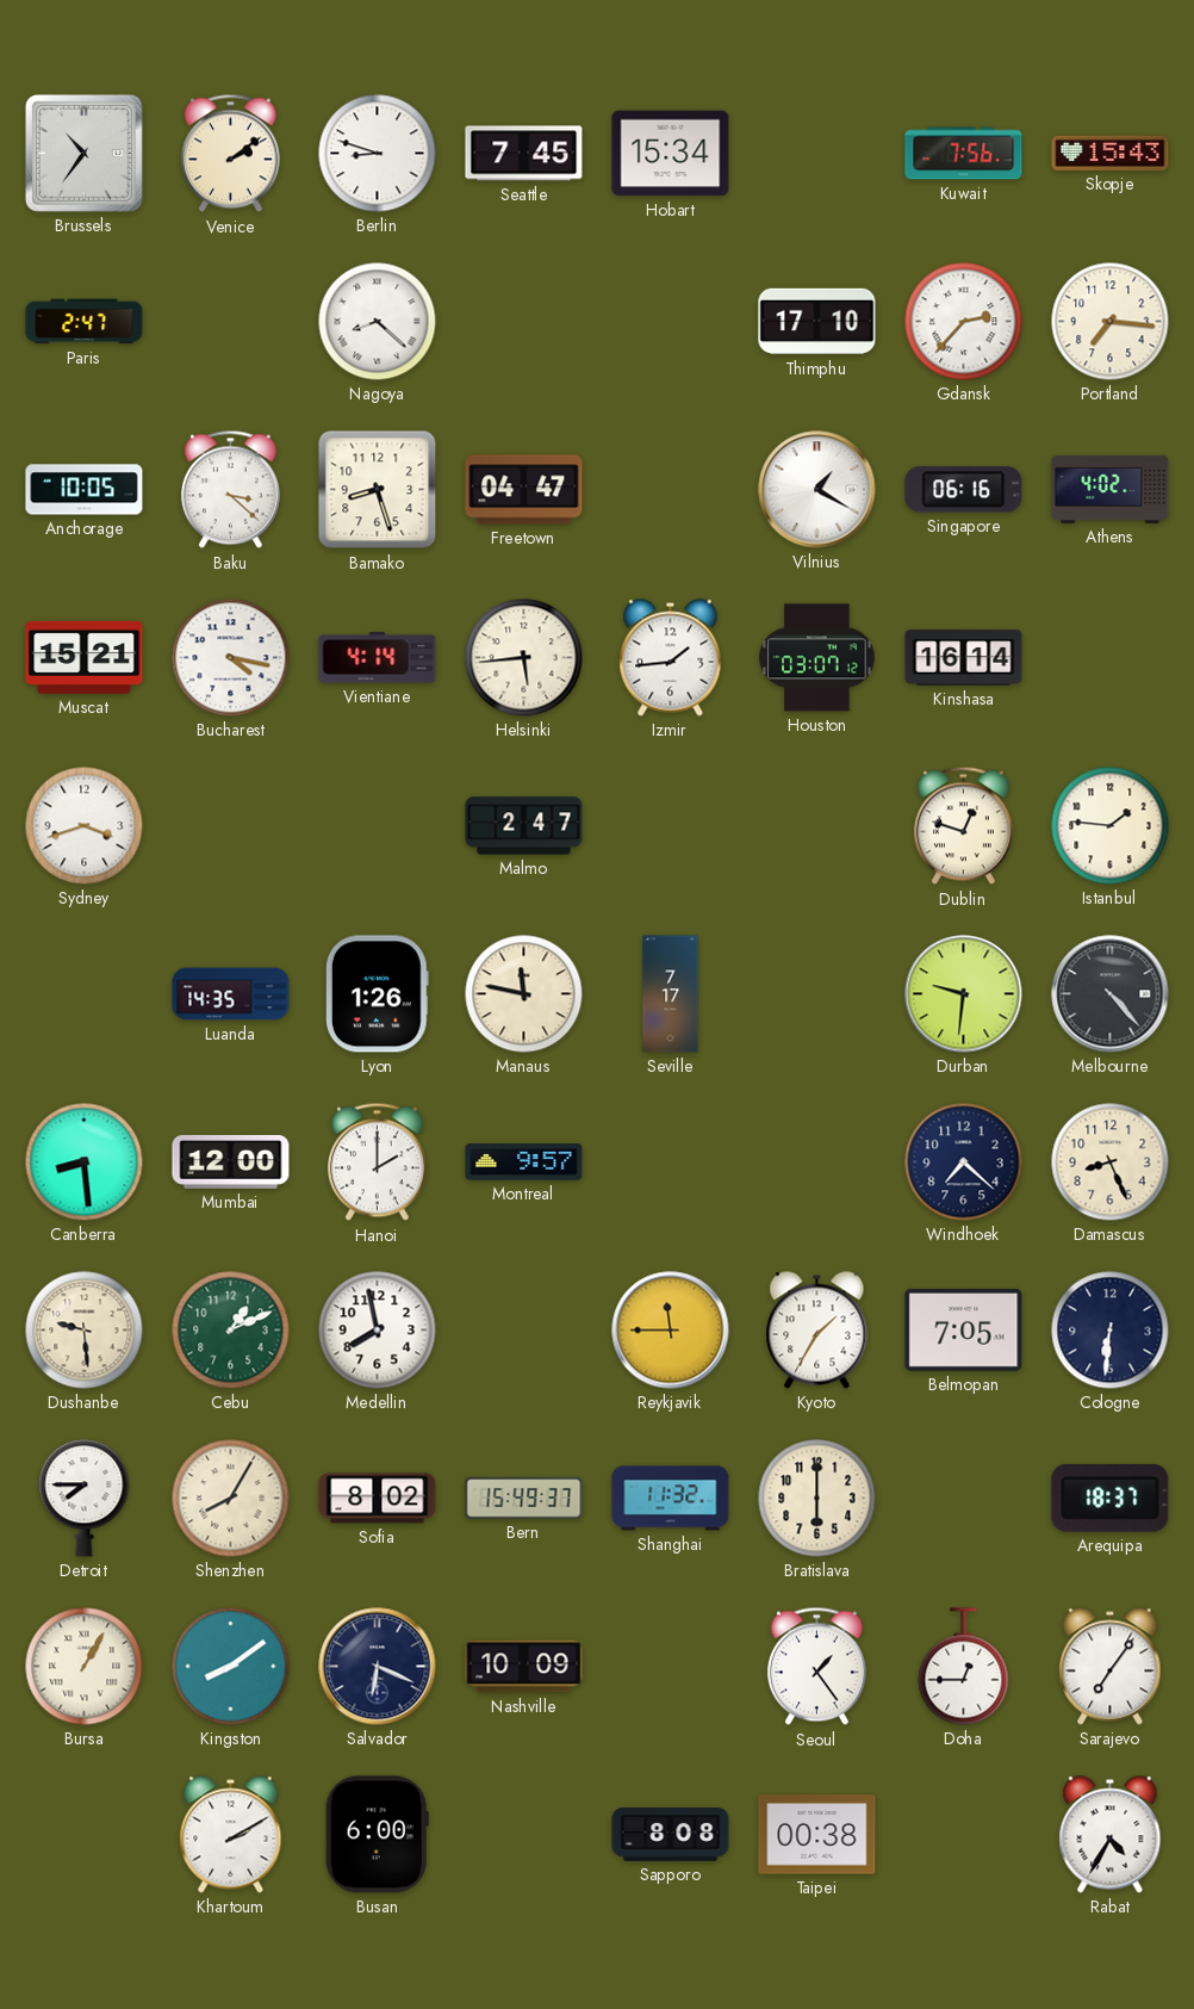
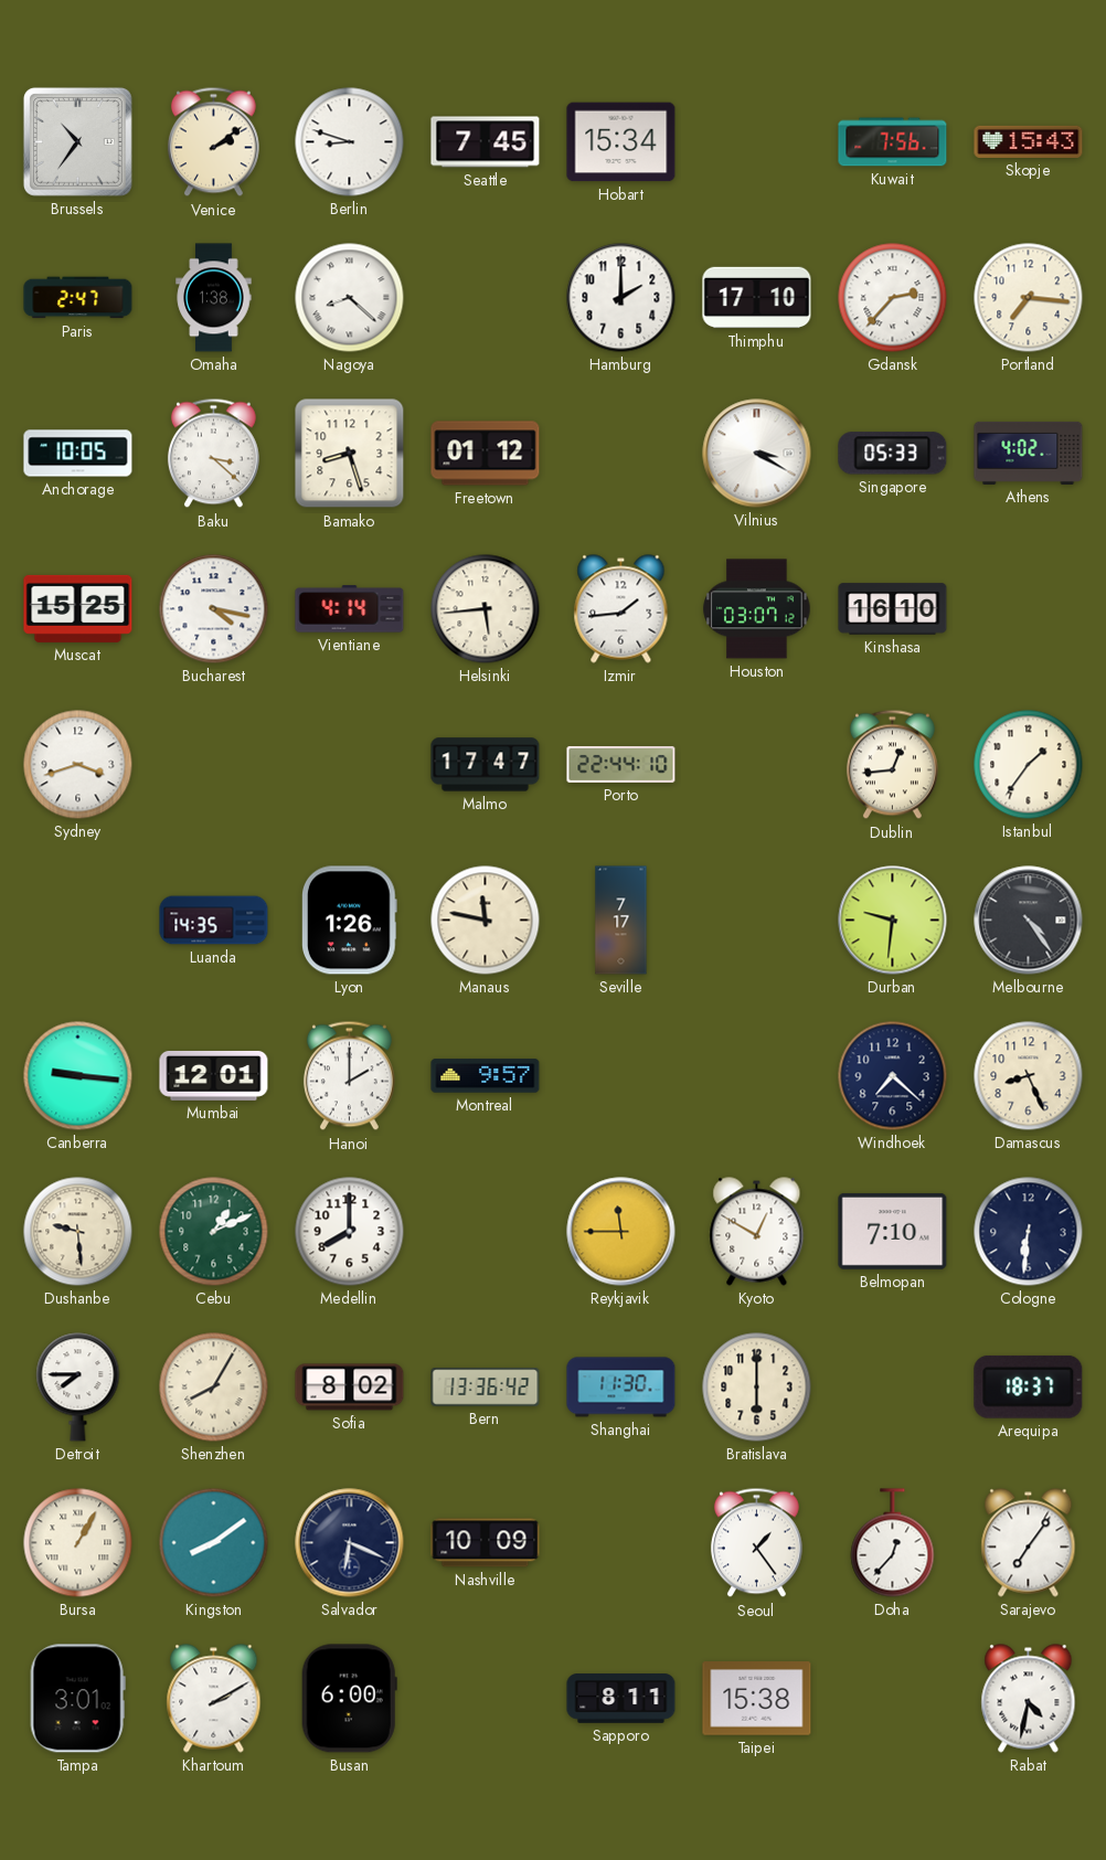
Omaha: none -> 1:38 (214, 298)
Hamburg: none -> 2:00 (621, 298)
Freetown: 04:47 -> 01:12 (486, 454)
Vilnius: 1:20 -> 3:20 (757, 454)
Singapore: 06:16 -> 05:33 (893, 454)
Muscat: 15:21 -> 15:25 (78, 608)
Kinshasa: 16:14 -> 16:10 (893, 609)
Malmo: 2:47 -> 17:47 (486, 765)
Porto: none -> 22:44 (621, 764)
Dublin: 12:48 -> 12:44 (892, 765)
Istanbul: 1:46 -> 1:36 (1029, 765)
Melbourne: 4:23 -> 4:24 (1029, 921)
Canberra: 8:29 -> 9:16 (78, 1076)
Mumbai: 12:00 -> 12:01 (214, 1076)
Medellin: 7:58 -> 8:00 (350, 1232)
Kyoto: 1:35 -> 12:50 (757, 1232)
Belmopan: 7:05 -> 7:10 (893, 1231)
Bern: 15:49 -> 13:36 (486, 1388)
Shanghai: 11:32 -> 11:30 (621, 1388)
Doha: 12:45 -> 12:37 (893, 1543)
Tampa: none -> 3:01 (77, 1699)
Sapporo: 8:08 -> 8:11 (621, 1699)
Taipei: 00:38 -> 15:38 (757, 1699)
Rabat: 4:35 -> 4:32 (1029, 1699)
